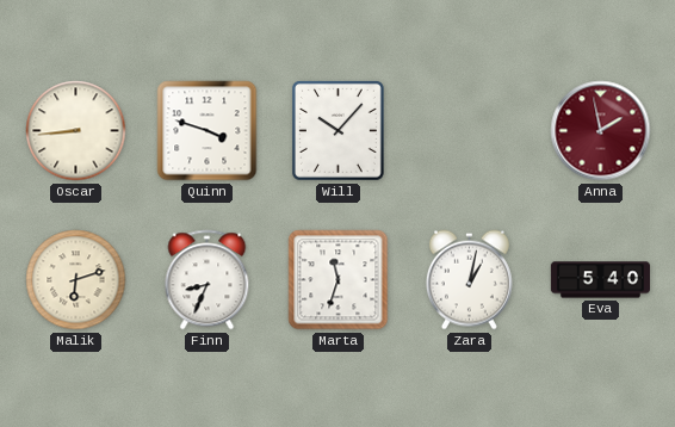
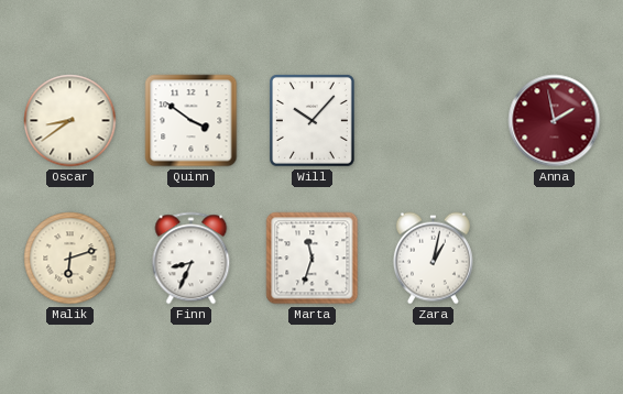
Oscar: 8:44 -> 8:39 (70, 121)
Quinn: 3:48 -> 3:51 (192, 121)
Eva: 5:40 -> none (600, 280)
